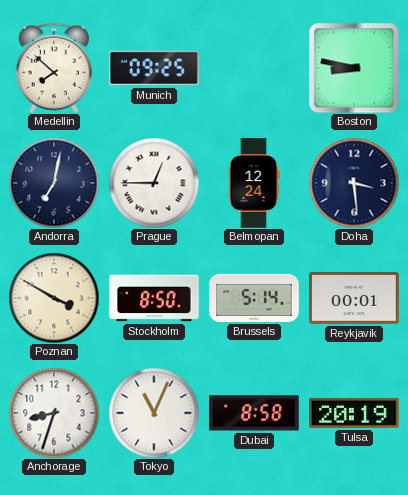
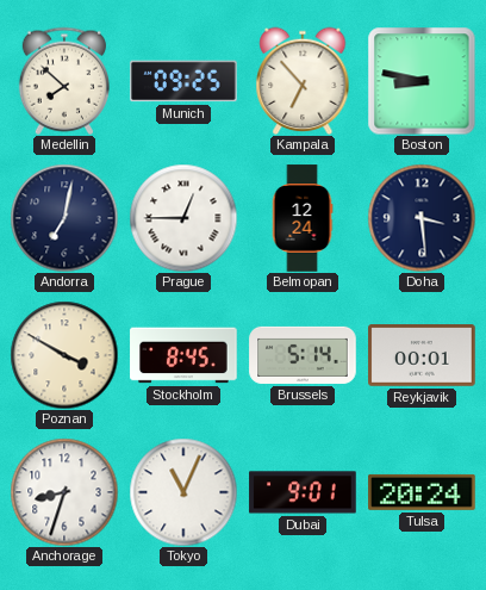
Kampala: none -> 6:53 (303, 81)
Stockholm: 8:50 -> 8:45 (183, 355)
Dubai: 8:58 -> 9:01 (303, 492)
Tulsa: 20:19 -> 20:24 (422, 492)
